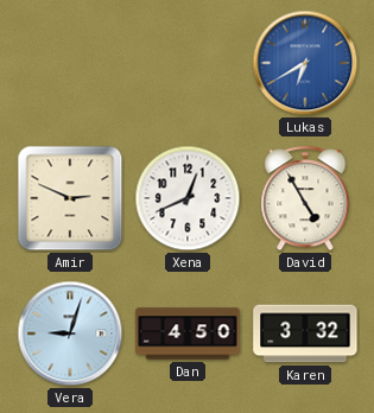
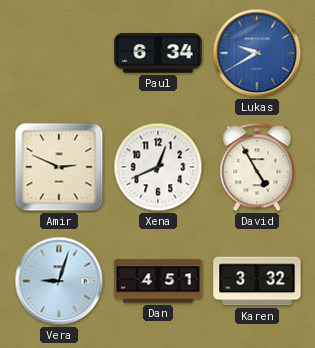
Paul: none -> 6:34 (158, 53)
Lukas: 6:40 -> 9:40 (257, 53)
Dan: 4:50 -> 4:51 (158, 281)
